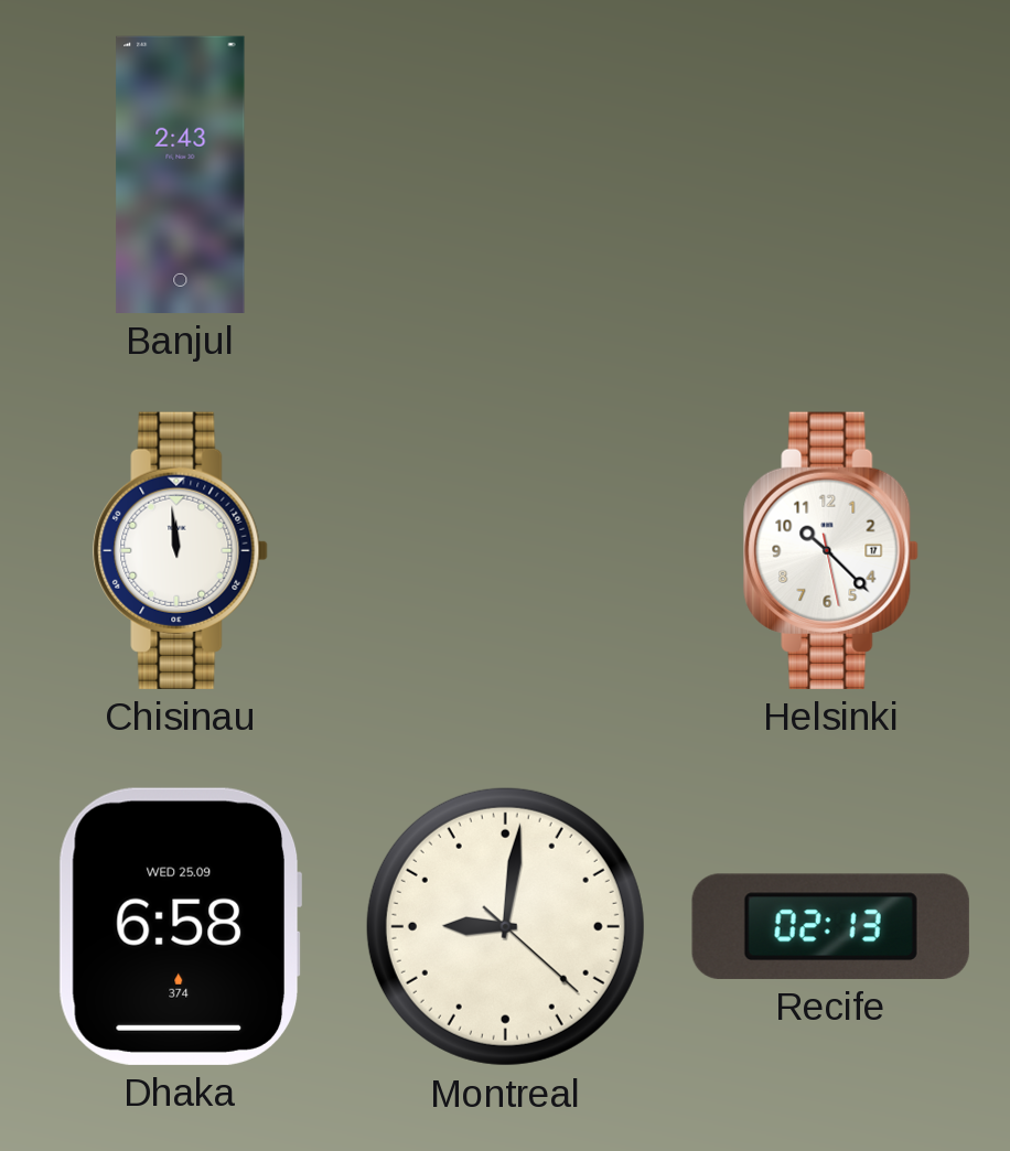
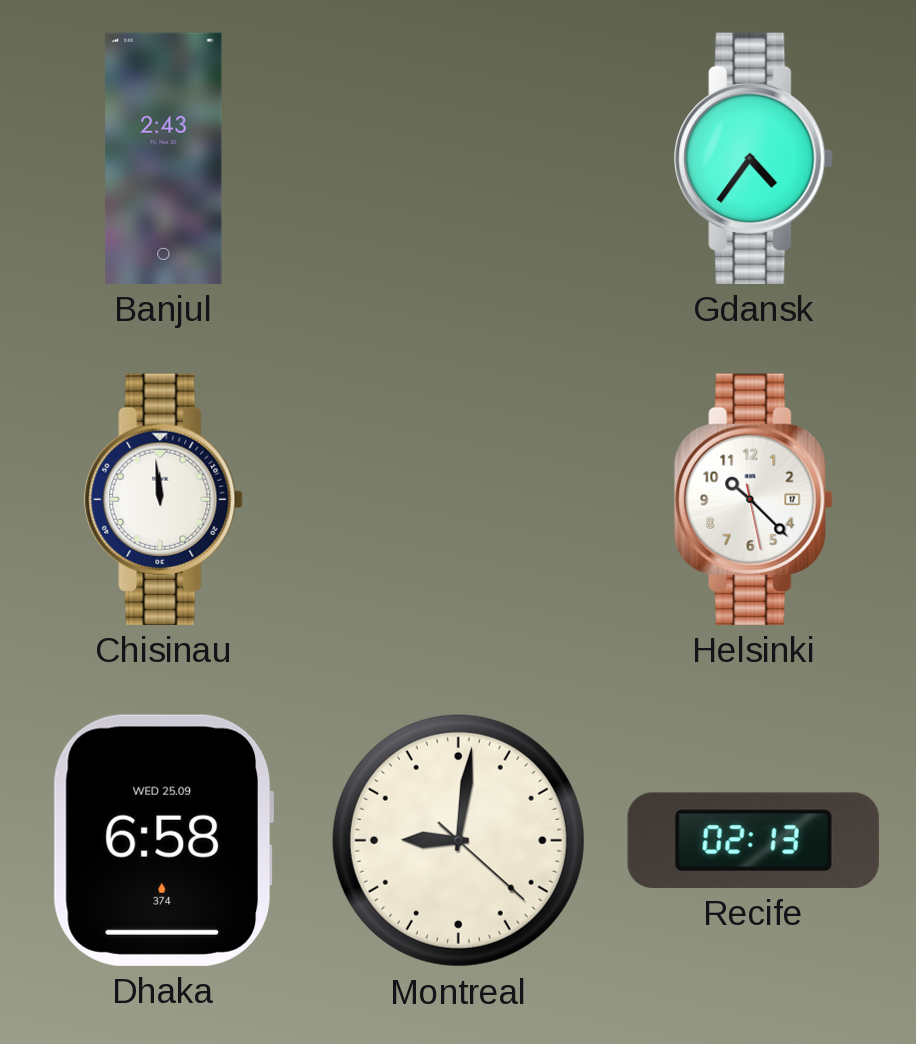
Gdansk: none -> 4:36 (754, 158)
